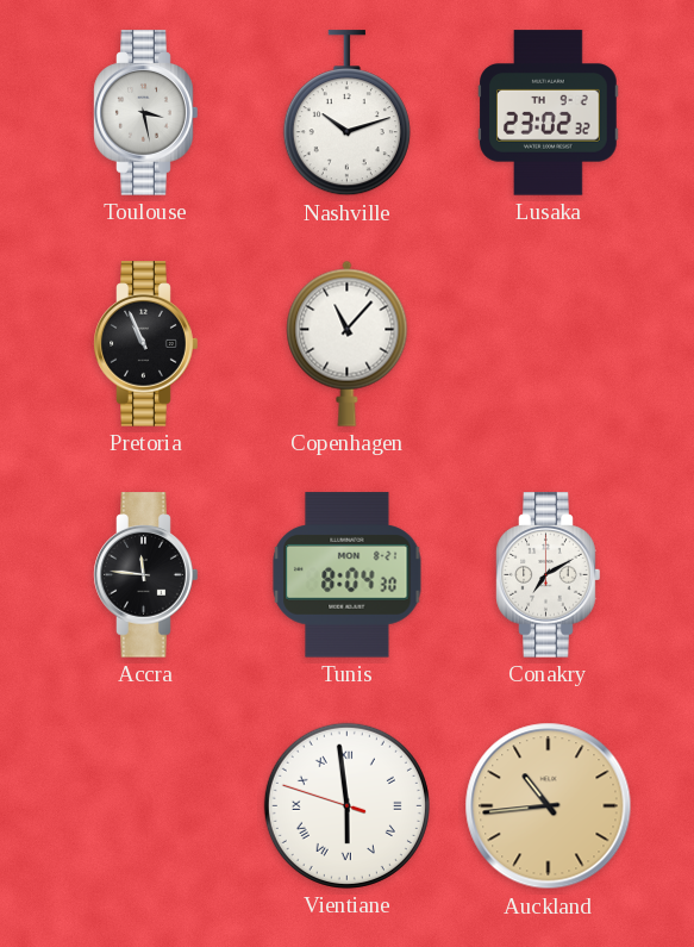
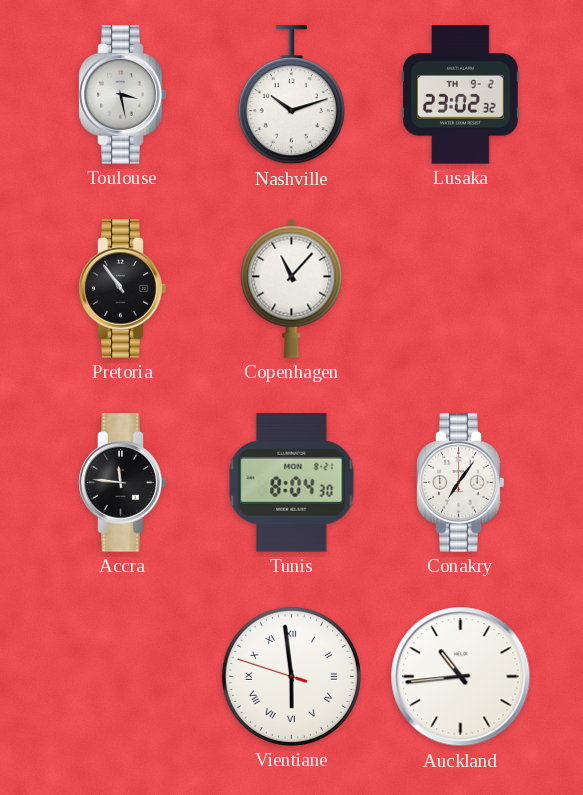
Pretoria: 10:56 -> 10:54 (123, 289)
Conakry: 7:10 -> 7:06 (461, 483)
Auckland dial: champagne -> white (461, 677)
